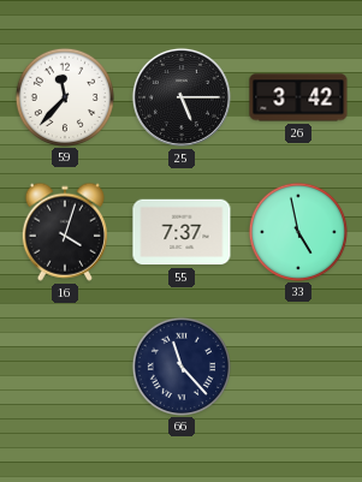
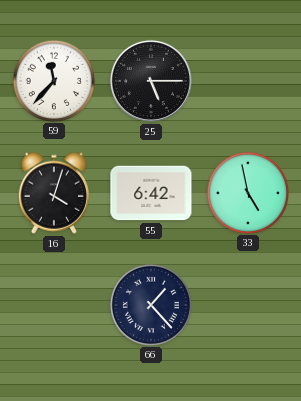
26: 3:42 -> none (298, 97)
55: 7:37 -> 6:42 (151, 193)
66: 11:23 -> 1:23 (150, 304)
